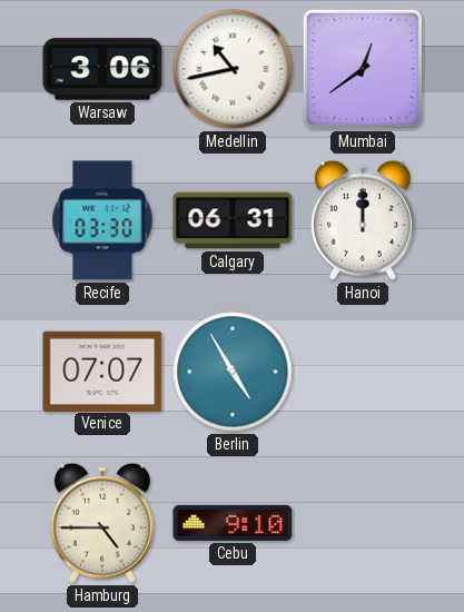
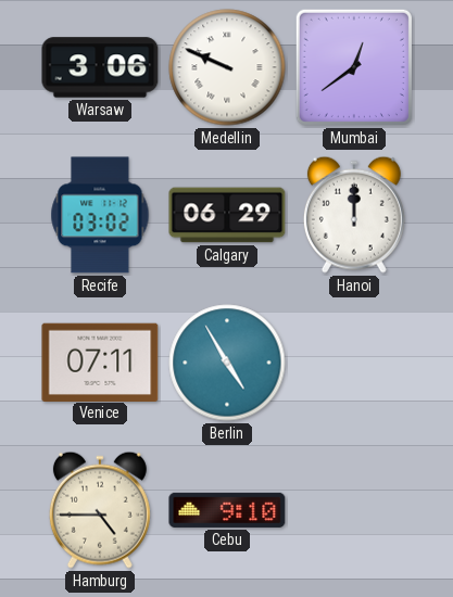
Medellin: 10:43 -> 9:49 (227, 67)
Recife: 03:30 -> 03:02 (100, 215)
Calgary: 06:31 -> 06:29 (227, 215)
Venice: 07:07 -> 07:11 (100, 361)
